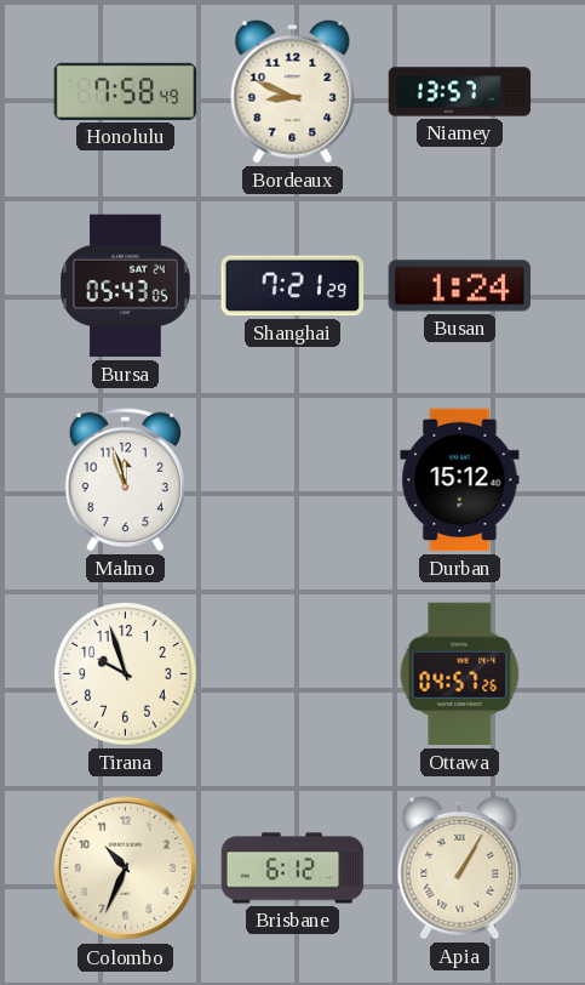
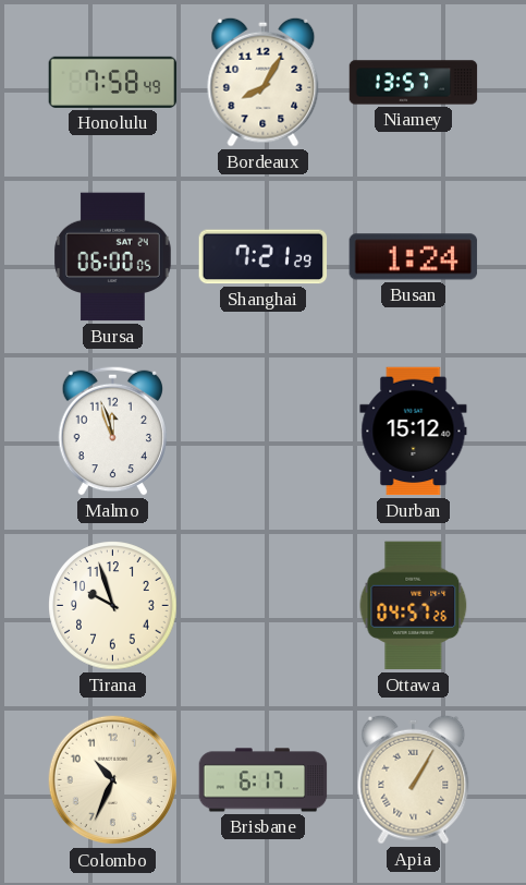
Bordeaux: 8:49 -> 8:05 (264, 82)
Bursa: 05:43 -> 06:00 (113, 257)
Brisbane: 6:12 -> 6:17 (264, 780)
